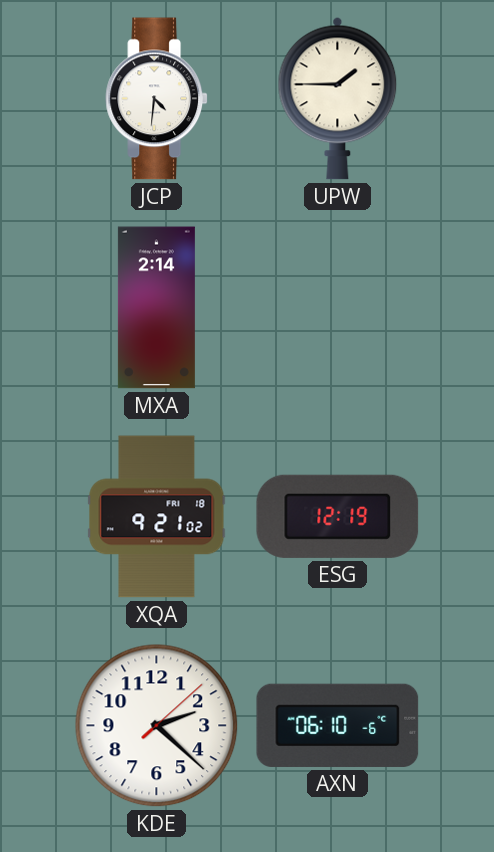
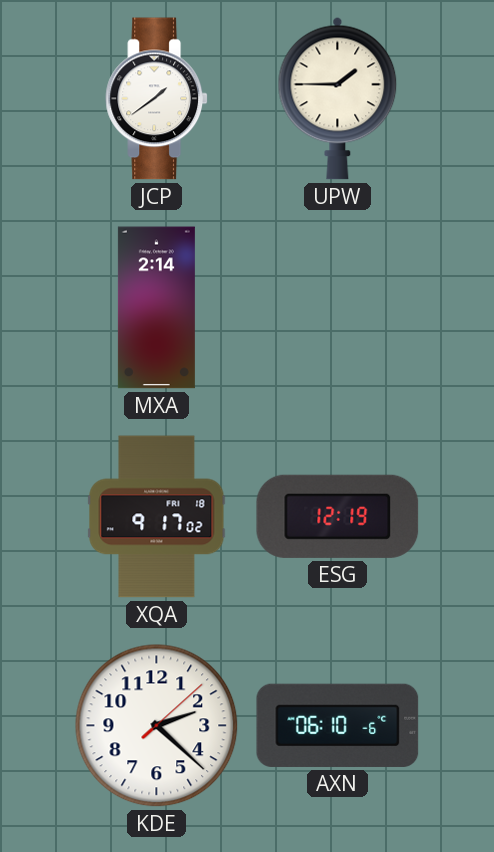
JCP: 4:31 -> 1:39 (156, 99)
XQA: 9:21 -> 9:17 (157, 517)
